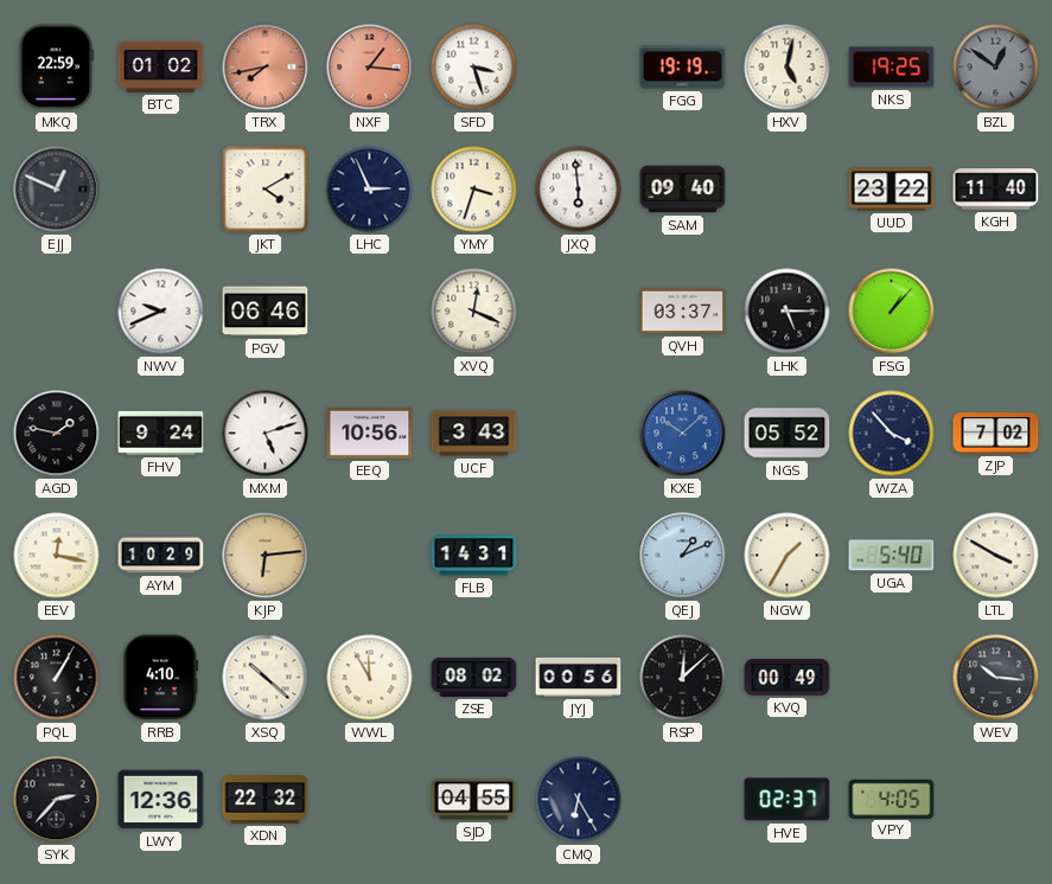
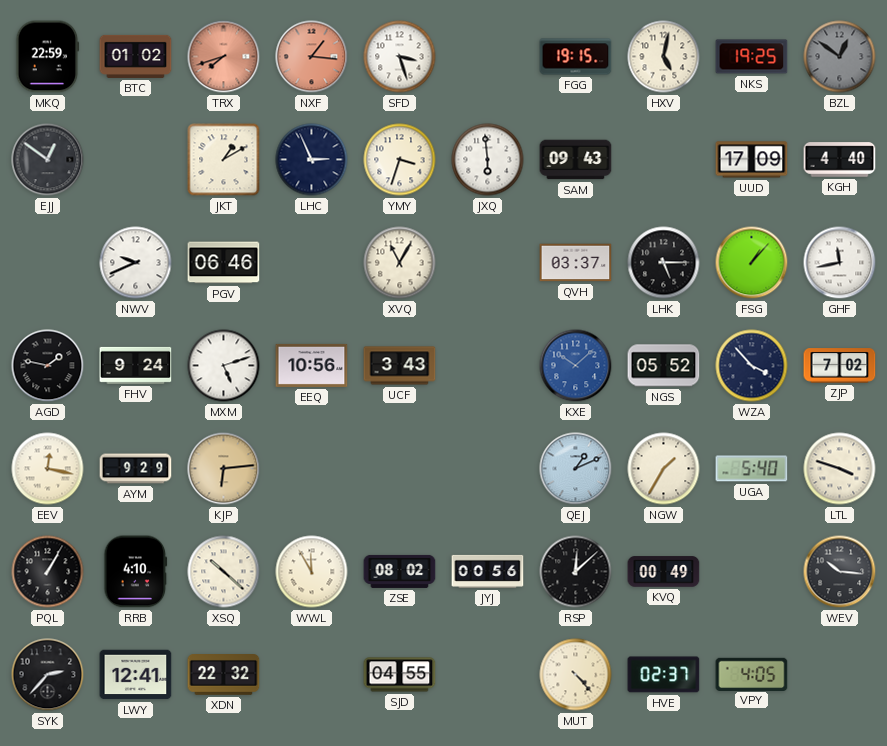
TRX: 7:43 -> 7:42 (224, 57)
FGG: 19:19 -> 19:15 (576, 57)
EJJ: 12:49 -> 12:51 (48, 160)
JKT: 4:10 -> 1:10 (224, 160)
SAM: 09:40 -> 09:43 (576, 160)
UUD: 23:22 -> 17:09 (752, 160)
KGH: 11:40 -> 4:40 (840, 160)
XVQ: 12:19 -> 11:05 (400, 263)
GHF: none -> 11:43 (840, 263)
AYM: 10:29 -> 9:29 (136, 469)
FLB: 14:31 -> none (474, 556)
LTL: 3:50 -> 3:48 (840, 469)
LWY: 12:36 -> 12:41 (136, 675)
CMQ: 6:25 -> none (579, 800)
MUT: none -> 4:23 (576, 675)
